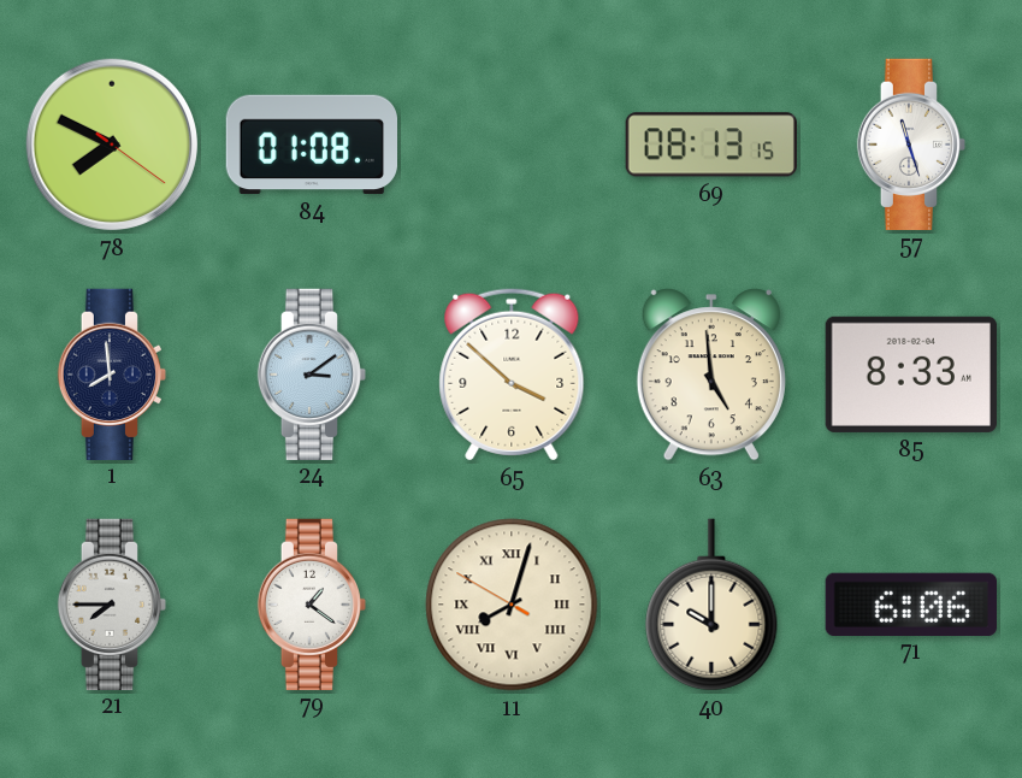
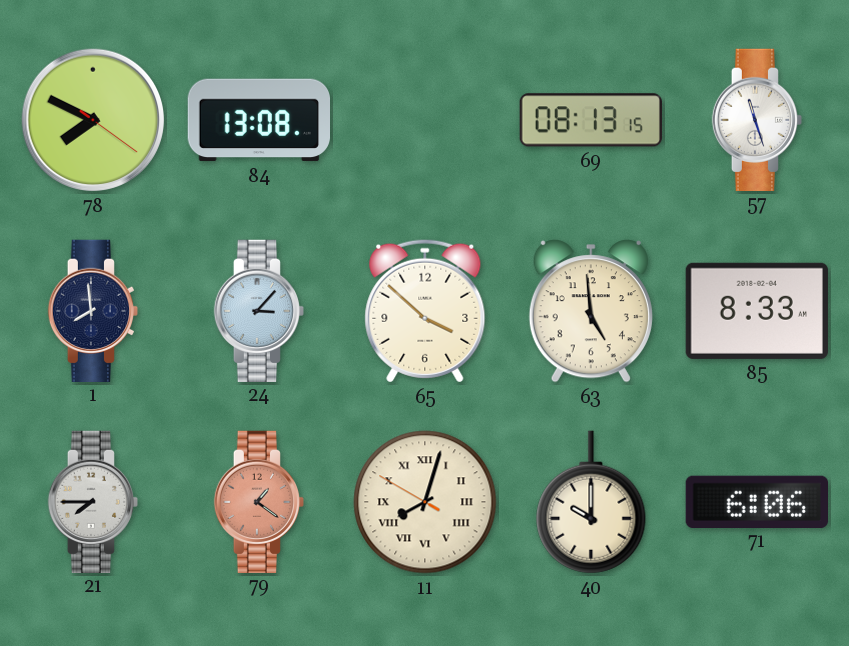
84: 01:08 -> 13:08 (258, 120)
24: 3:09 -> 3:07 (259, 310)
79 dial: white -> salmon (259, 501)
